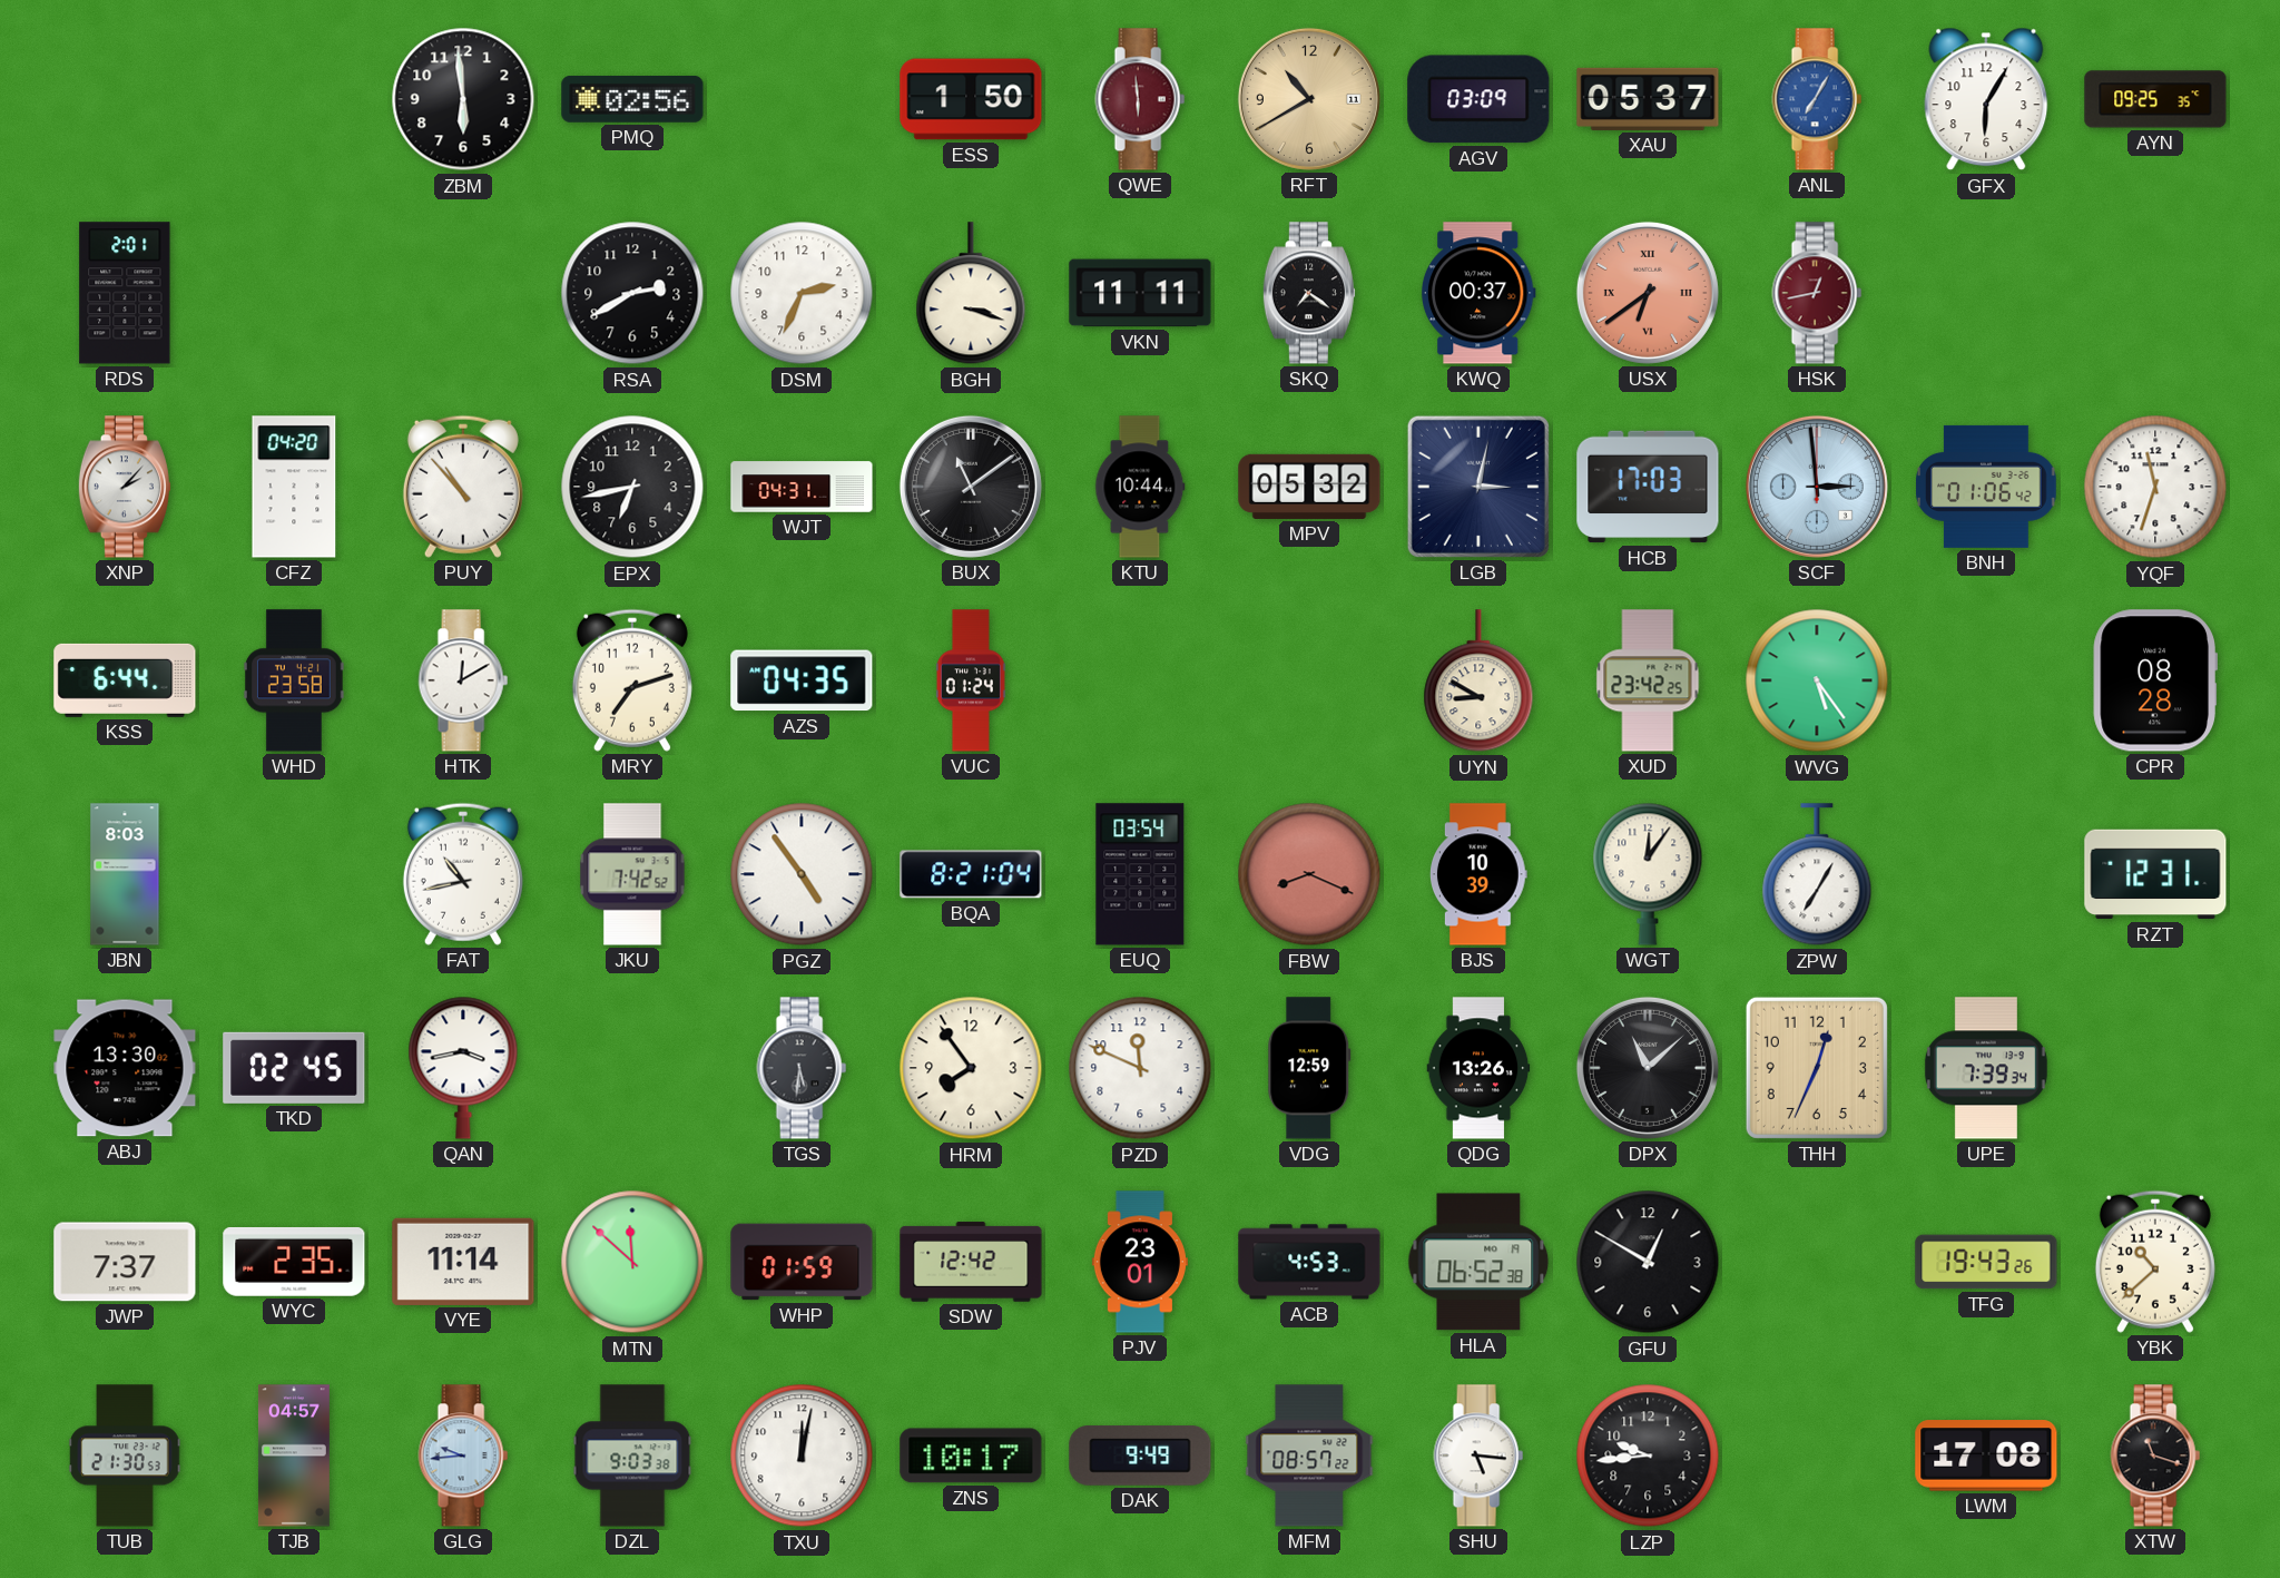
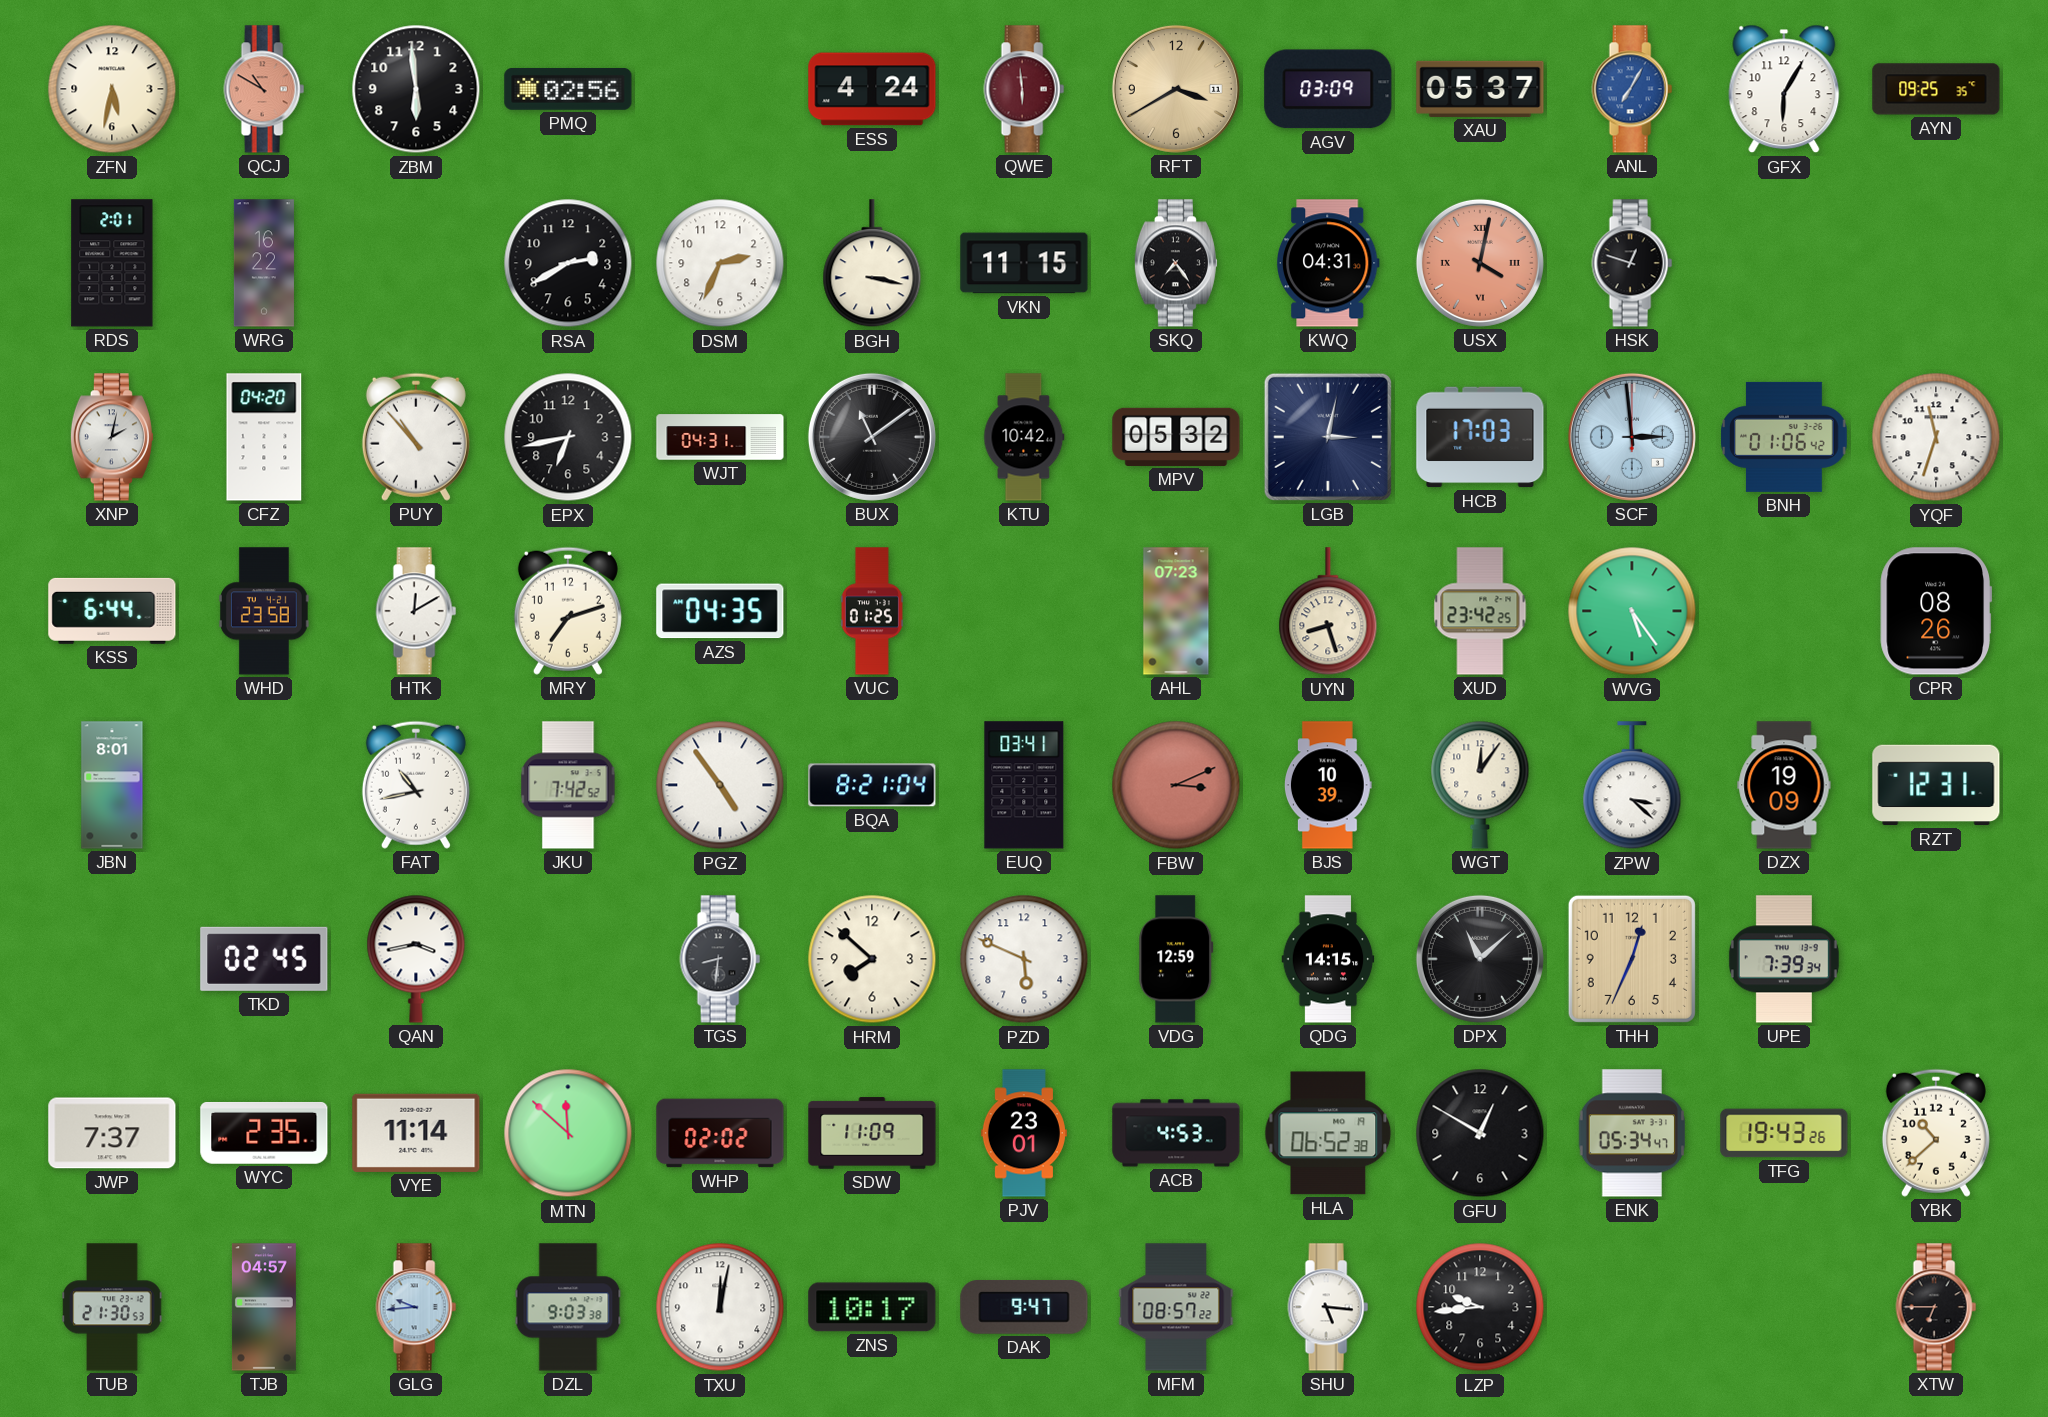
ZFN: none -> 5:32 (112, 89)
QCJ: none -> 10:50 (264, 89)
ESS: 1:50 -> 4:24 (872, 89)
RFT: 10:40 -> 3:40 (1176, 89)
WRG: none -> 16:22 (264, 263)
BGH: 3:18 -> 3:17 (872, 264)
VKN: 11:11 -> 11:15 (1024, 263)
SKQ: 7:21 -> 7:24 (1176, 263)
KWQ: 00:37 -> 04:31 (1328, 263)
USX: 6:39 -> 4:02 (1480, 263)
HSK: 12:43 -> 12:48 (1632, 263)
HSK dial: burgundy -> black (1632, 263)
XNP: 2:07 -> 2:02 (112, 437)
KTU: 10:44 -> 10:42 (1024, 437)
VUC: 01:24 -> 01:25 (872, 611)
AHL: none -> 07:23 (1176, 611)
UYN: 8:50 -> 8:27 (1328, 612)
CPR: 08:28 -> 08:26 (1936, 611)
JBN: 8:03 -> 8:01 (112, 785)
EUQ: 03:54 -> 03:41 (1024, 785)
FBW: 8:19 -> 3:11 (1176, 785)
ZPW: 7:05 -> 3:22 (1632, 786)
DZX: none -> 19:09 (1784, 785)
ABJ: 13:30 -> none (125, 1068)
TGS: 5:31 -> 8:31 (720, 959)
HRM: 7:54 -> 7:52 (872, 959)
PZD: 11:49 -> 5:49 (1024, 959)
QDG: 13:26 -> 14:15 (1328, 959)
WHP: 01:59 -> 02:02 (720, 1133)
SDW: 12:42 -> 11:09 (872, 1133)
ENK: none -> 05:34 (1631, 1133)
DAK: 9:49 -> 9:47 (1024, 1308)
LWM: 17:08 -> none (1986, 1456)
XTW: 11:18 -> 6:45 (1936, 1307)
